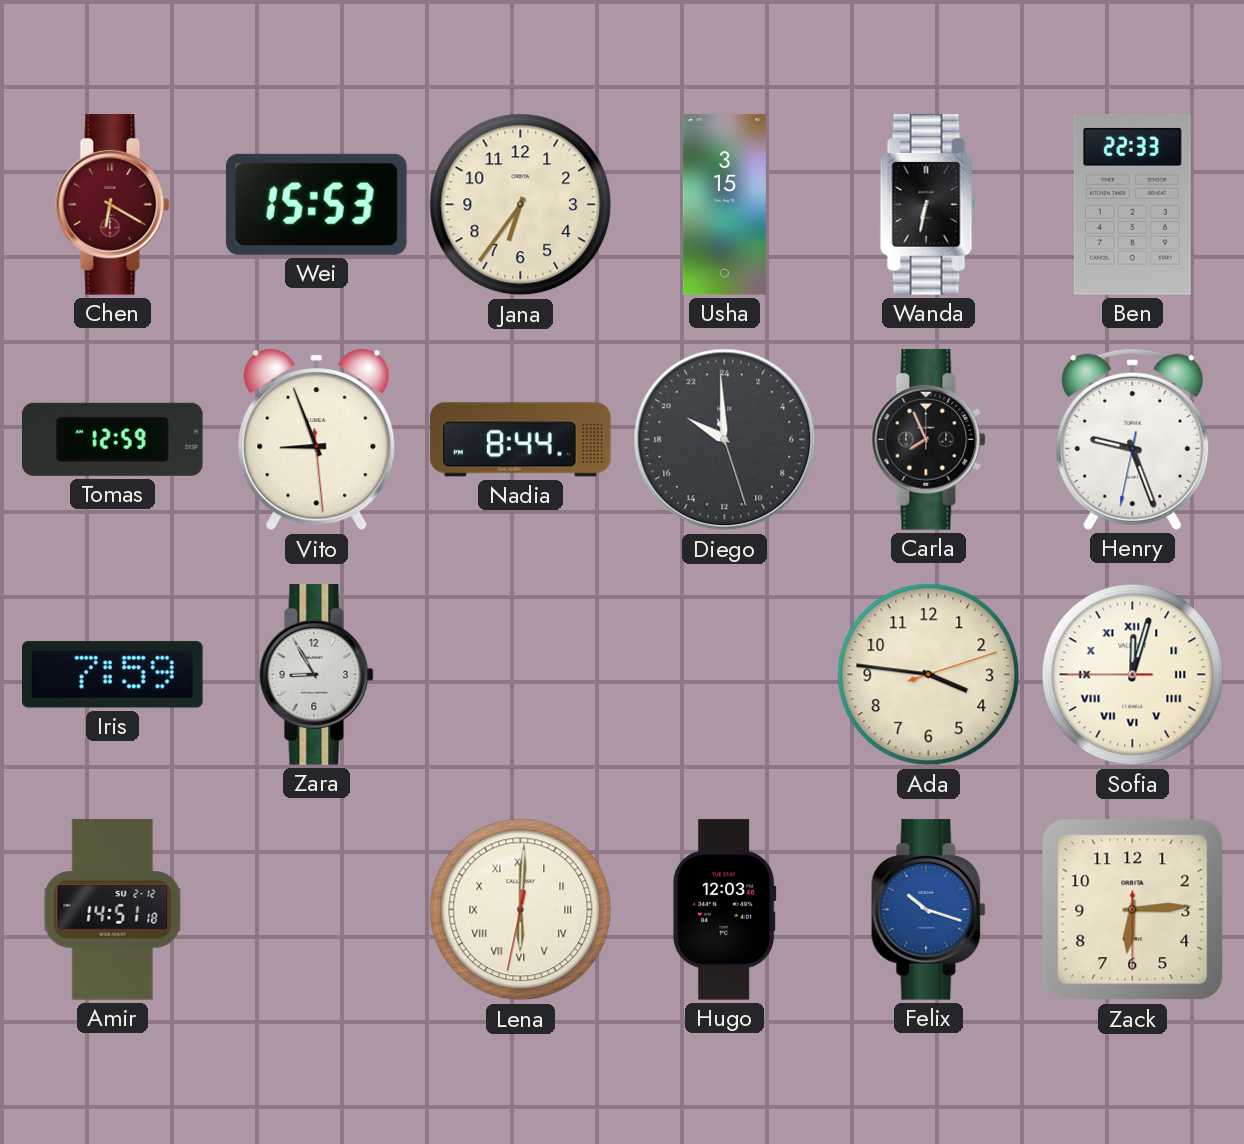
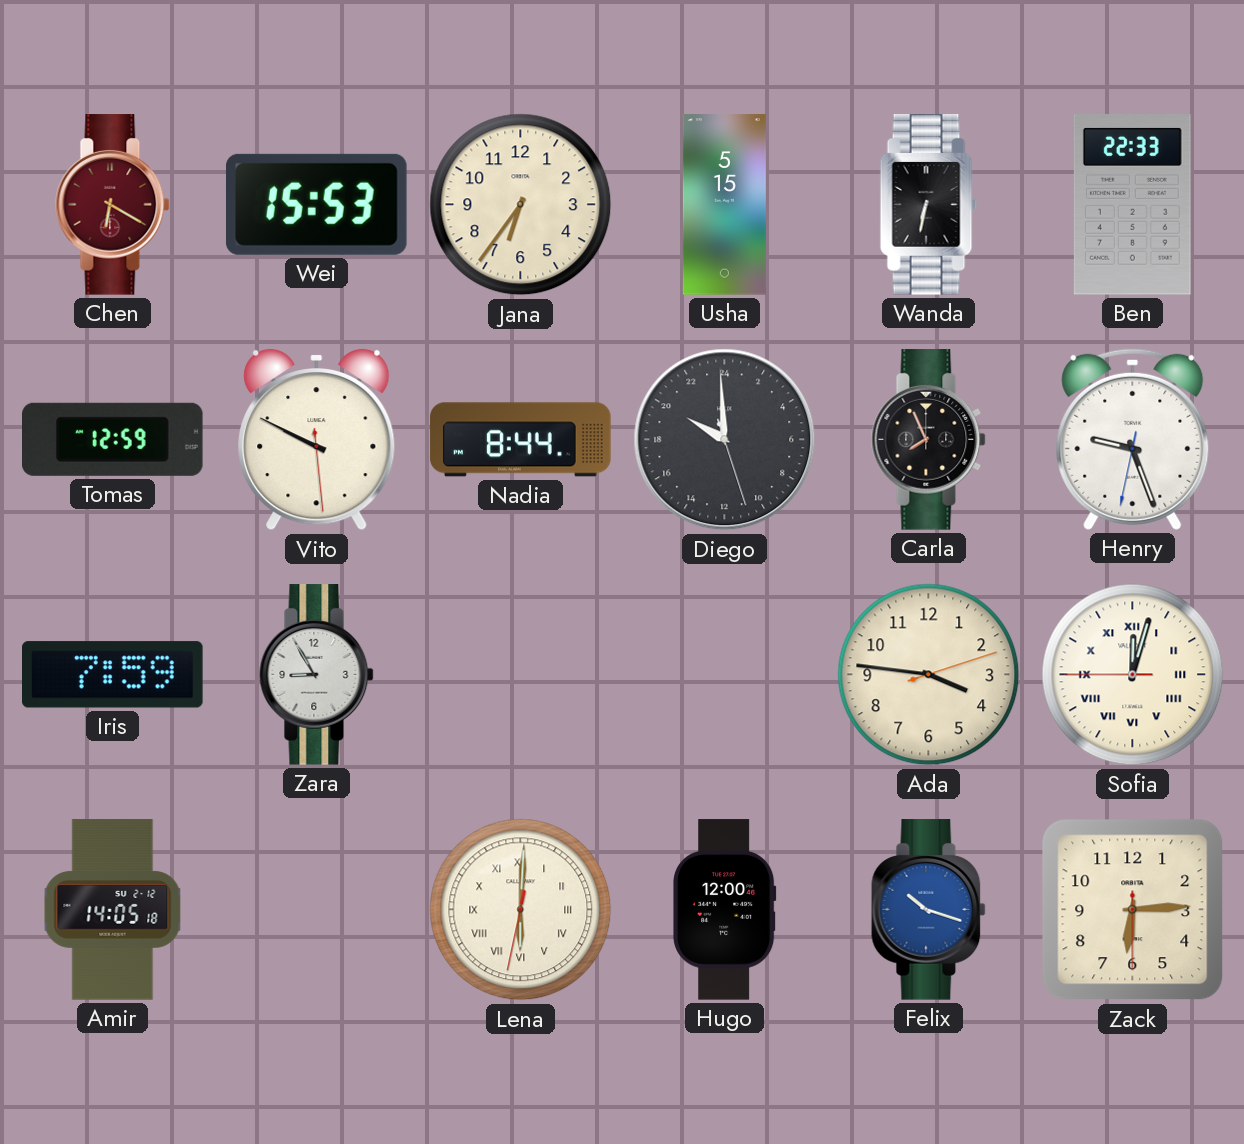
Usha: 3:15 -> 5:15 (724, 205)
Vito: 8:56 -> 9:49 (317, 440)
Amir: 14:51 -> 14:05 (113, 910)
Hugo: 12:03 -> 12:00 (725, 910)
